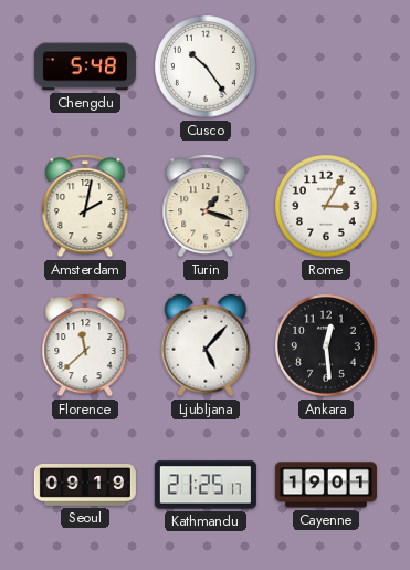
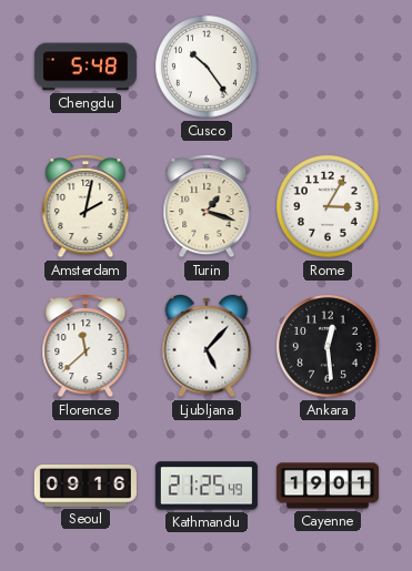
Seoul: 09:19 -> 09:16 (86, 487)
Kathmandu: 21:25:17 -> 21:25:49 (207, 486)
